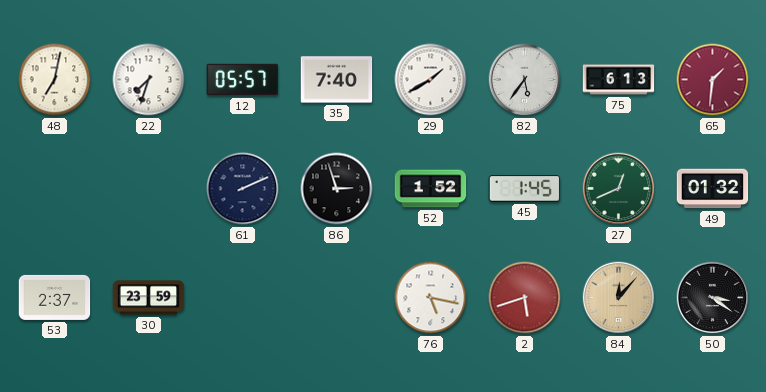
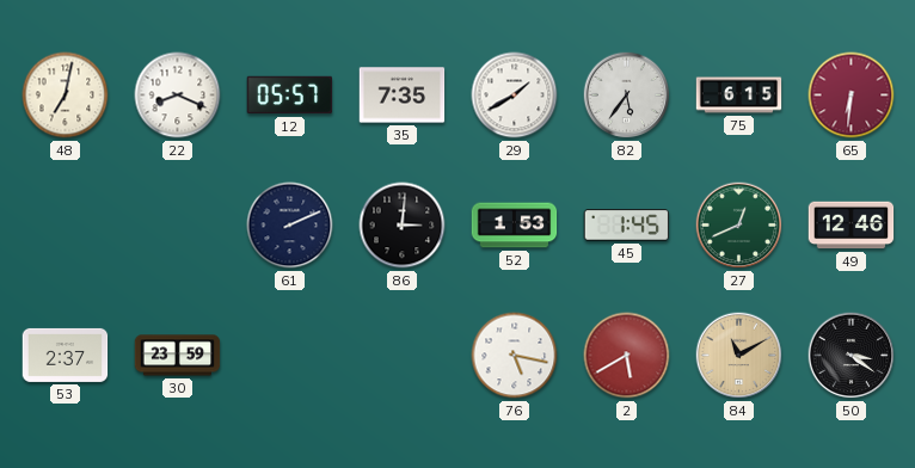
22: 7:33 -> 8:19 (178, 96)
35: 7:40 -> 7:35 (403, 96)
75: 6:13 -> 6:15 (739, 96)
65: 1:31 -> 6:31 (852, 96)
86: 2:57 -> 3:01 (403, 226)
52: 1:52 -> 1:53 (515, 226)
49: 01:32 -> 12:46 (852, 226)
2: 5:42 -> 5:40 (627, 356)
84: 12:07 -> 11:10 (739, 356)
